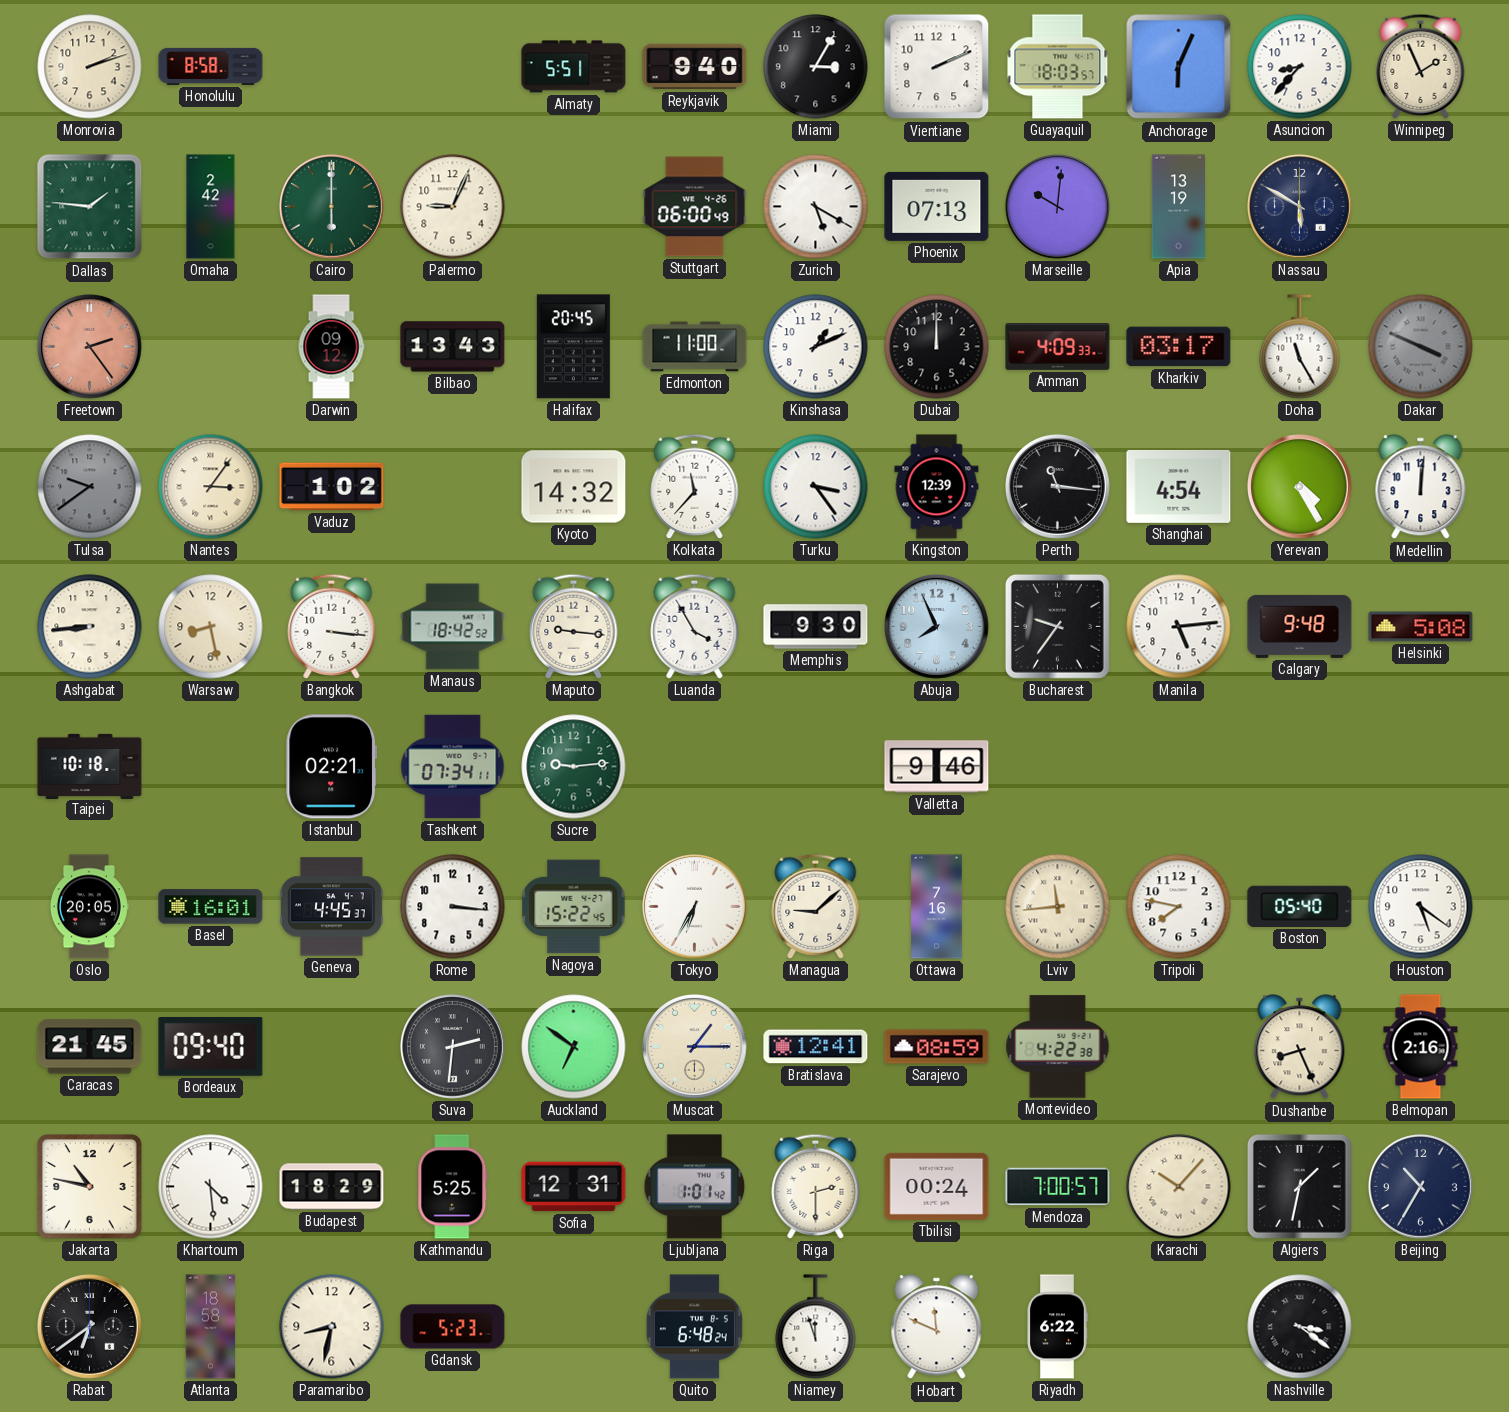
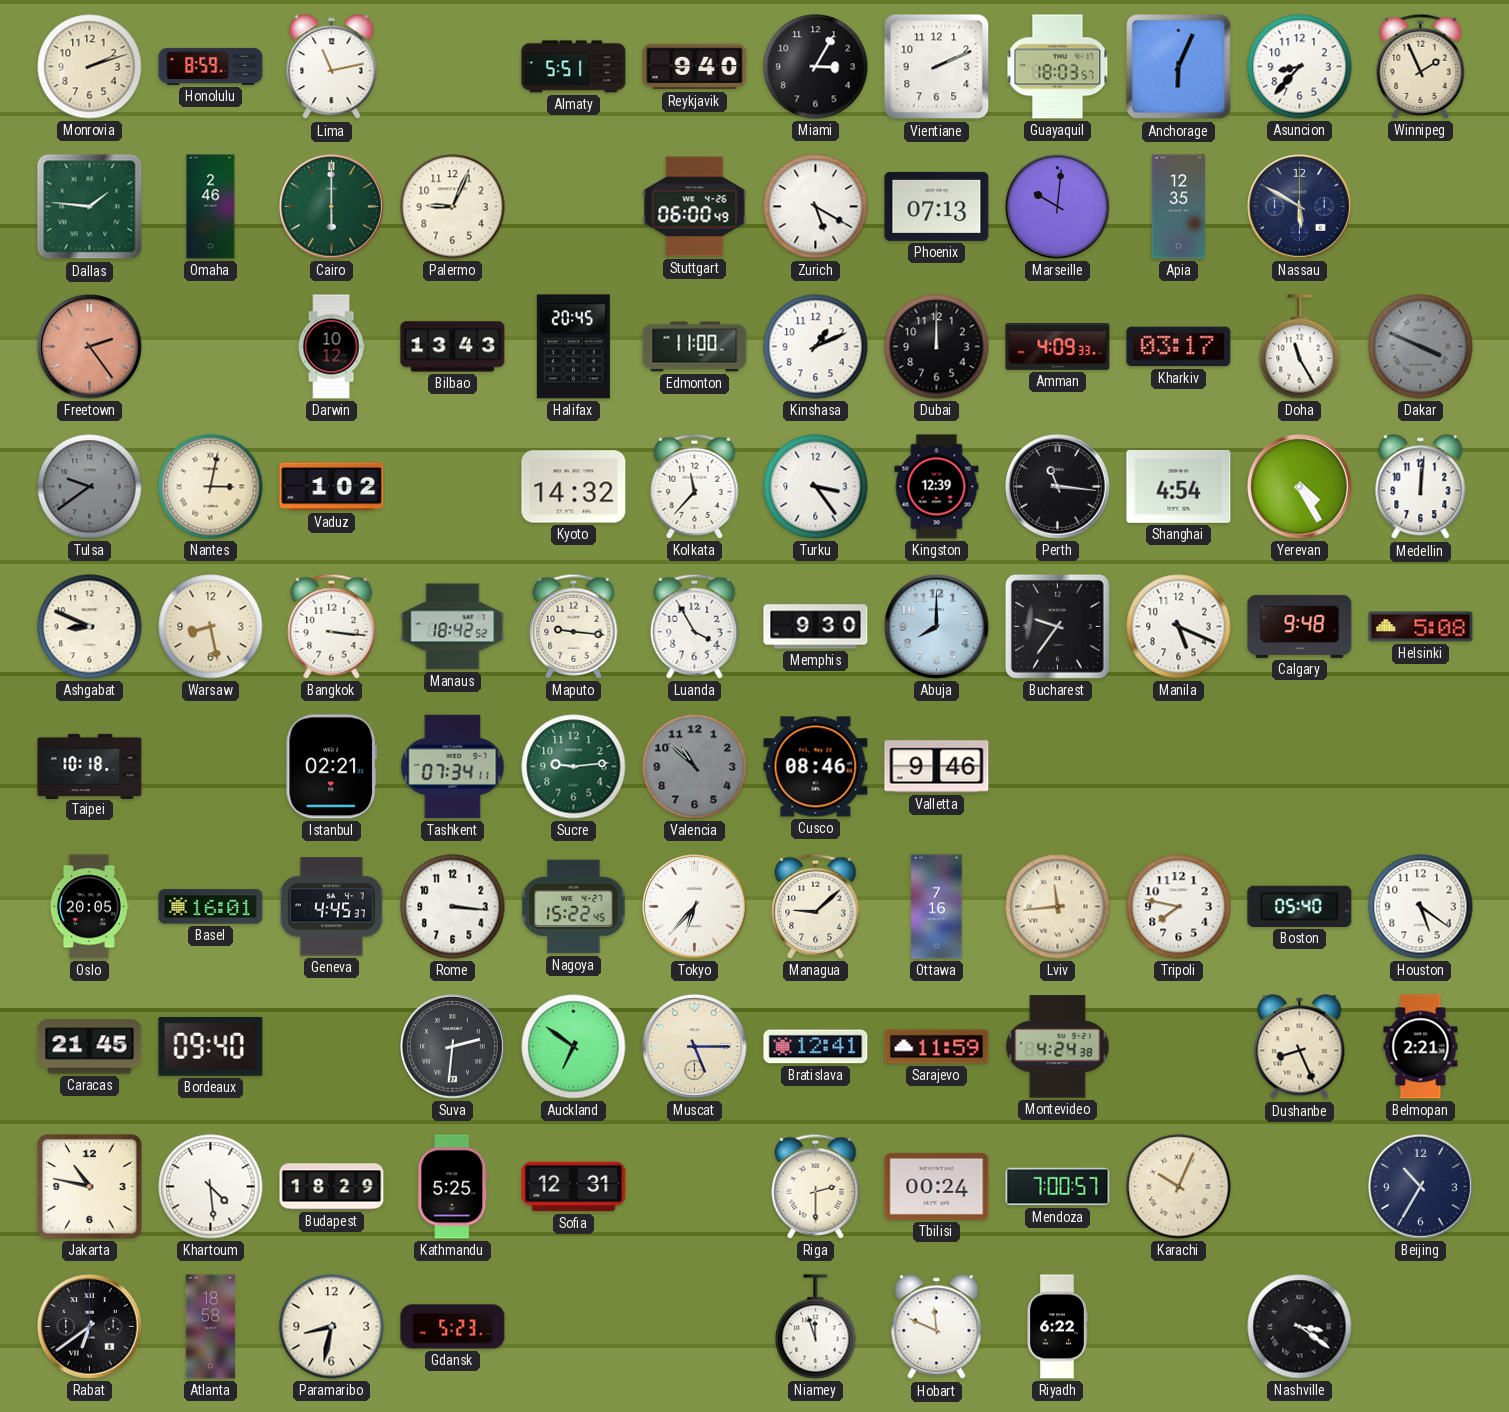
Honolulu: 8:58 -> 8:59 (211, 66)
Lima: none -> 11:13 (332, 67)
Omaha: 2:42 -> 2:46 (211, 207)
Apia: 13:19 -> 12:35 (1179, 207)
Darwin: 09:12 -> 10:12 (331, 347)
Nantes: 3:06 -> 3:02 (211, 487)
Ashgabat: 8:44 -> 8:49 (90, 627)
Abuja: 7:56 -> 8:00 (937, 627)
Manila: 5:14 -> 5:19 (1179, 627)
Valencia: none -> 10:52 (695, 767)
Cusco: none -> 08:46 (816, 767)
Tokyo: 6:35 -> 6:37 (695, 907)
Muscat: 1:15 -> 5:15 (695, 1047)
Sarajevo: 08:59 -> 11:59 (937, 1047)
Montevideo: 4:22 -> 4:24 (1058, 1047)
Belmopan: 2:16 -> 2:21 (1421, 1047)
Ljubljana: 1:01 -> none (695, 1187)
Karachi: 10:07 -> 10:04 (1179, 1187)
Algiers: 1:32 -> none (1299, 1186)
Quito: 6:48 -> none (694, 1327)
